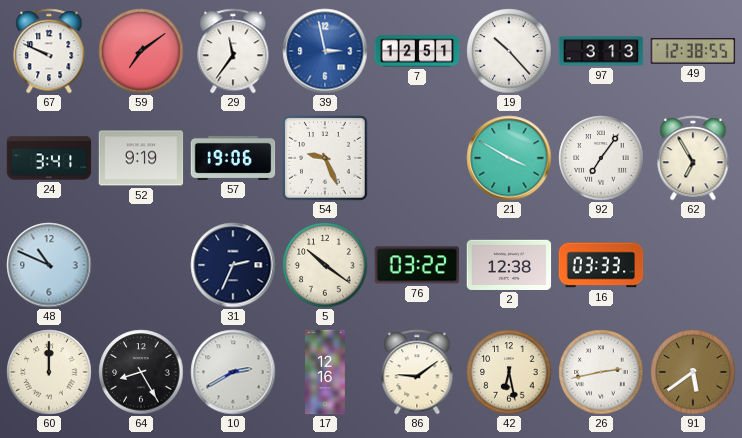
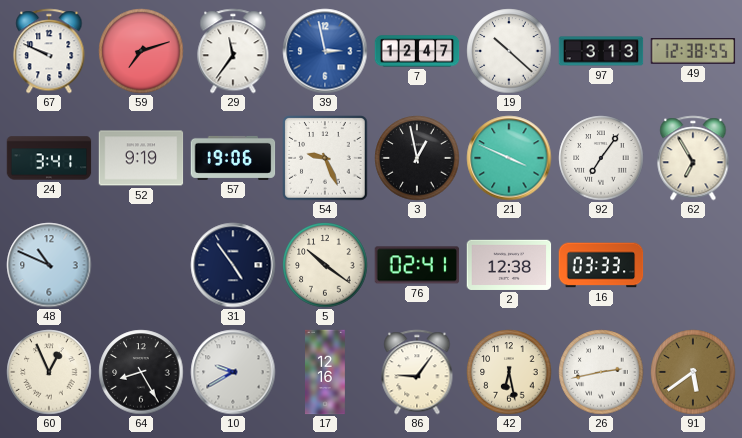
59: 7:09 -> 7:12 (141, 51)
7: 12:51 -> 12:47 (417, 51)
19: 10:23 -> 10:22 (509, 51)
3: none -> 12:58 (417, 158)
21: 3:50 -> 3:49 (509, 158)
31: 2:34 -> 4:54 (233, 265)
76: 03:22 -> 02:41 (417, 265)
60: 12:00 -> 12:56 (49, 372)
10: 2:40 -> 9:40 (233, 372)
86: 9:09 -> 9:06 (417, 372)
